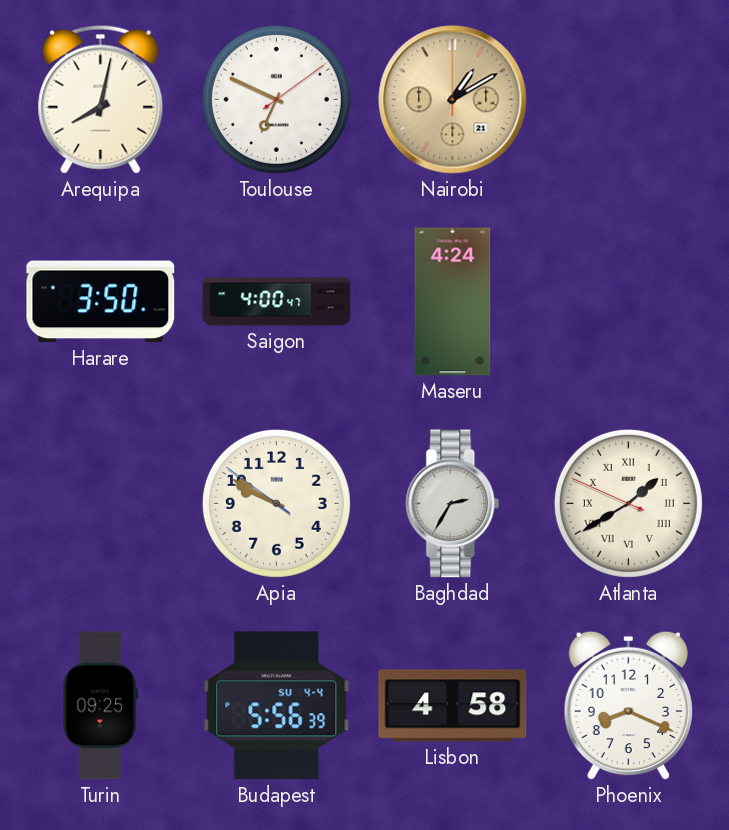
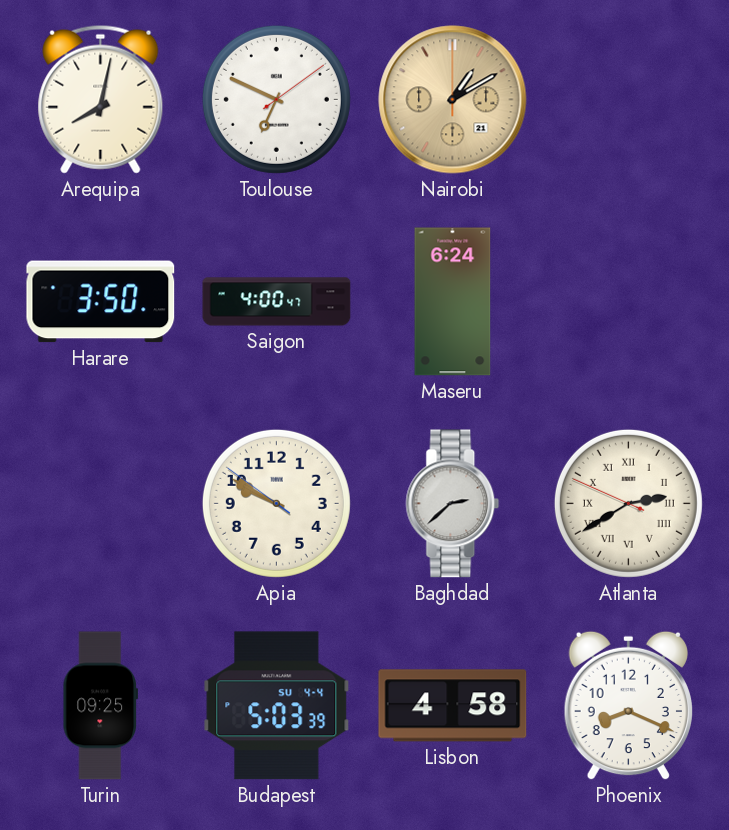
Maseru: 4:24 -> 6:24 (453, 302)
Baghdad: 2:35 -> 2:38 (453, 504)
Atlanta: 1:39 -> 2:39 (628, 503)
Budapest: 5:56 -> 5:03 (277, 706)
